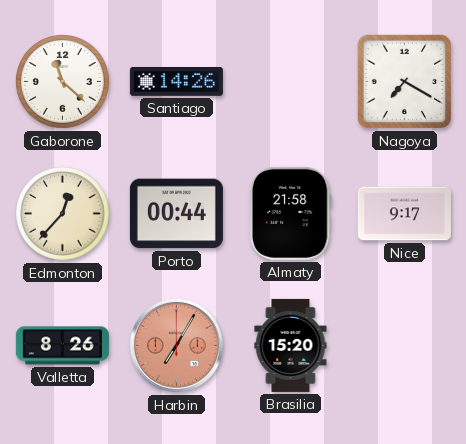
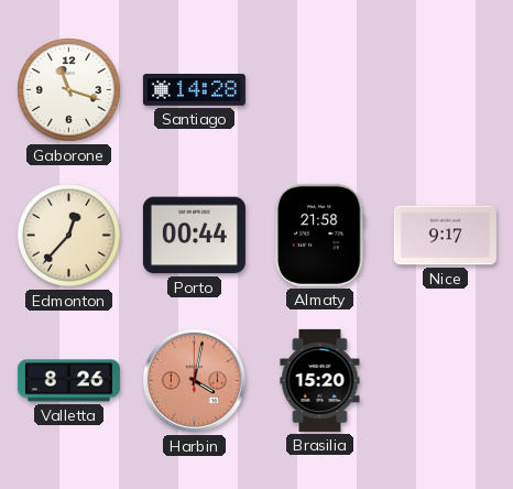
Gaborone: 11:22 -> 11:18 (69, 90)
Santiago: 14:26 -> 14:28 (194, 90)
Nagoya: 7:20 -> none (405, 82)
Harbin: 7:05 -> 4:02 (194, 380)
